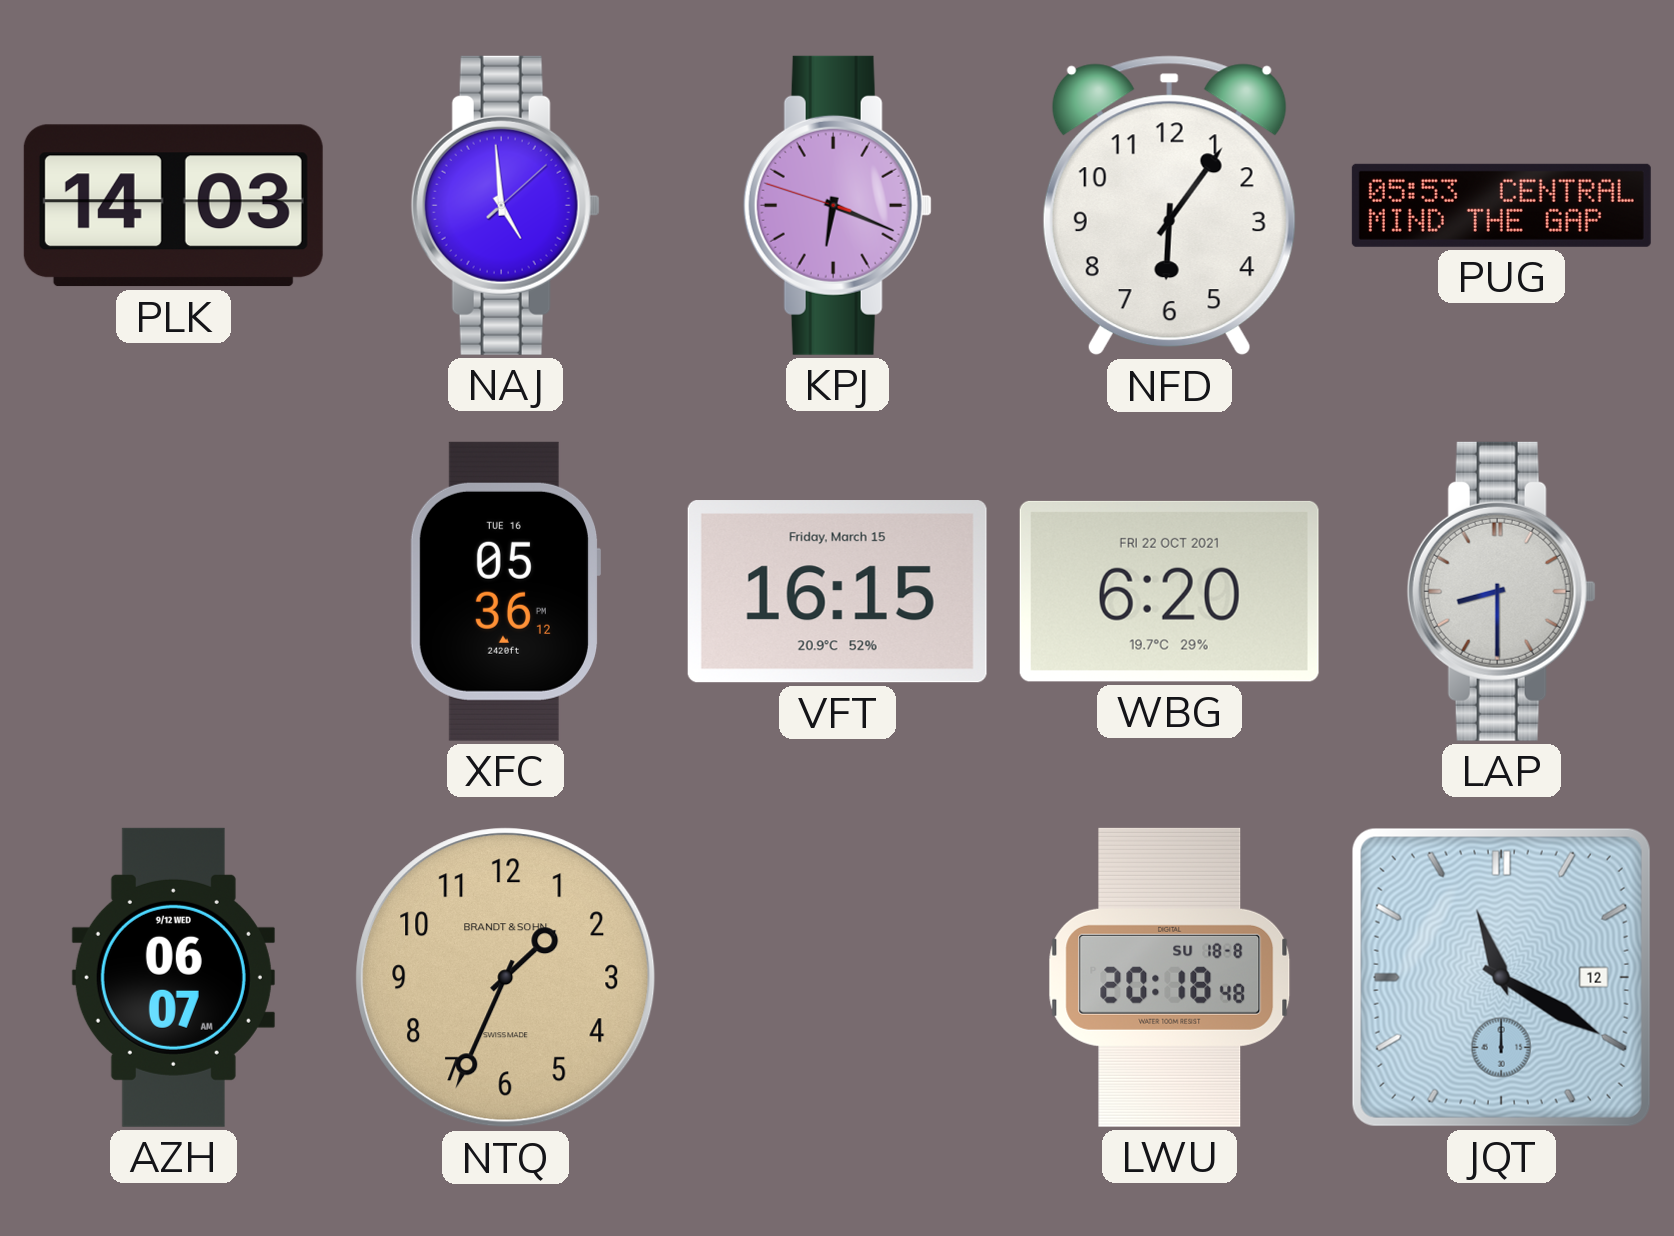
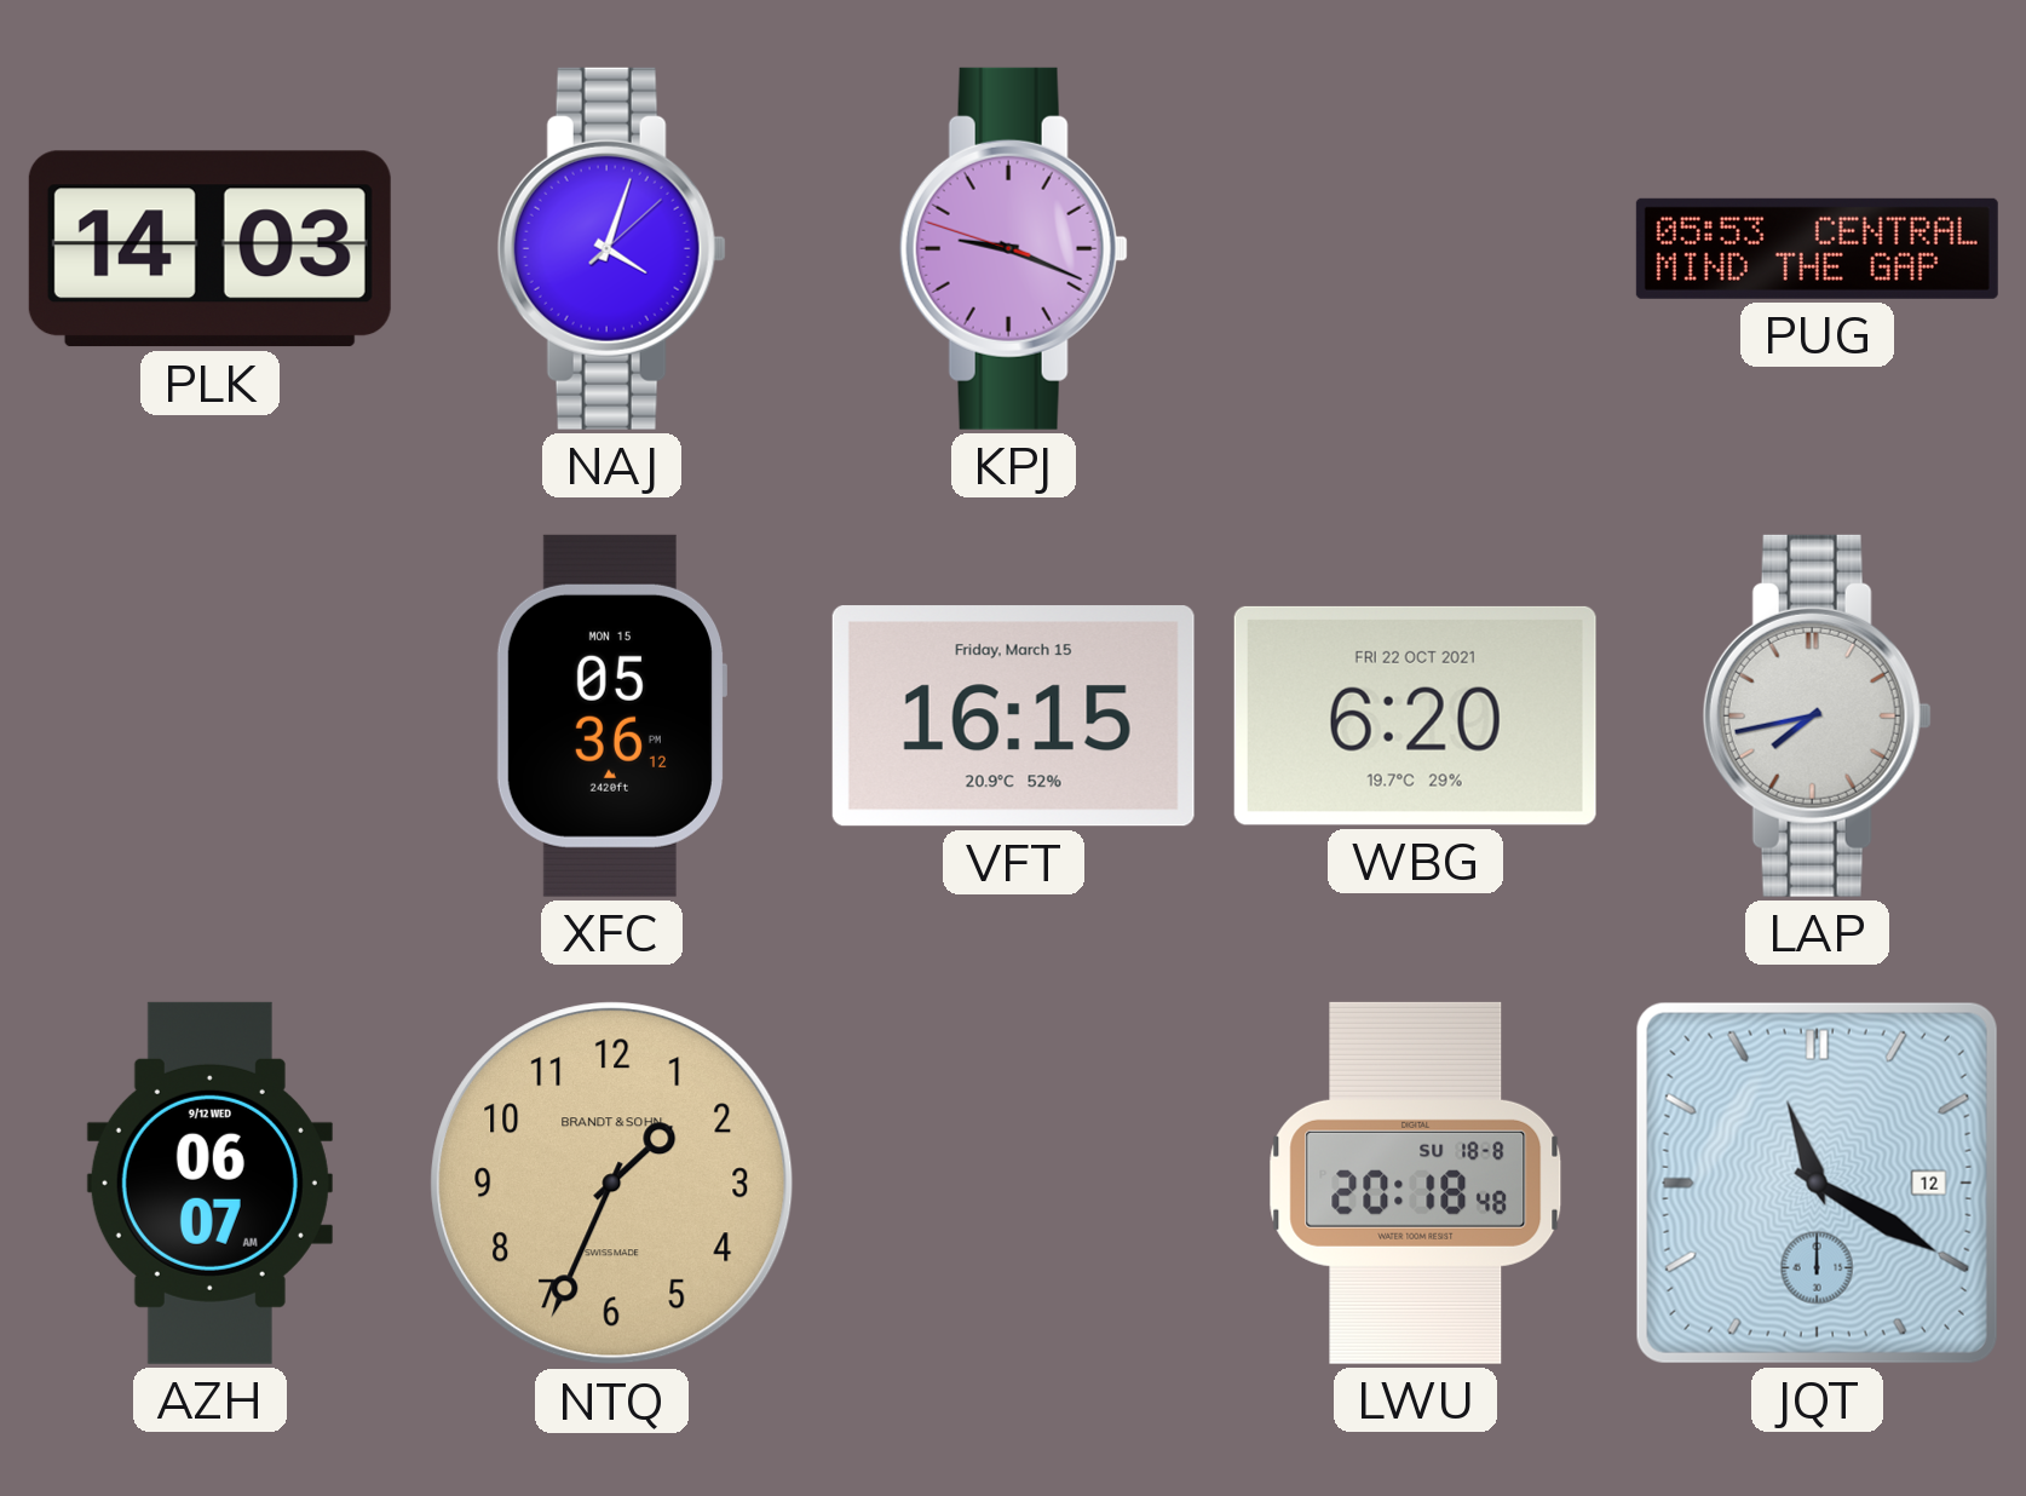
NAJ: 4:59 -> 4:03 (611, 248)
KPJ: 6:18 -> 9:18 (1013, 248)
NFD: 6:06 -> none (1169, 206)
XFC date: TUE 16 -> MON 15 (610, 715)
LAP: 8:30 -> 7:43 (1817, 715)
